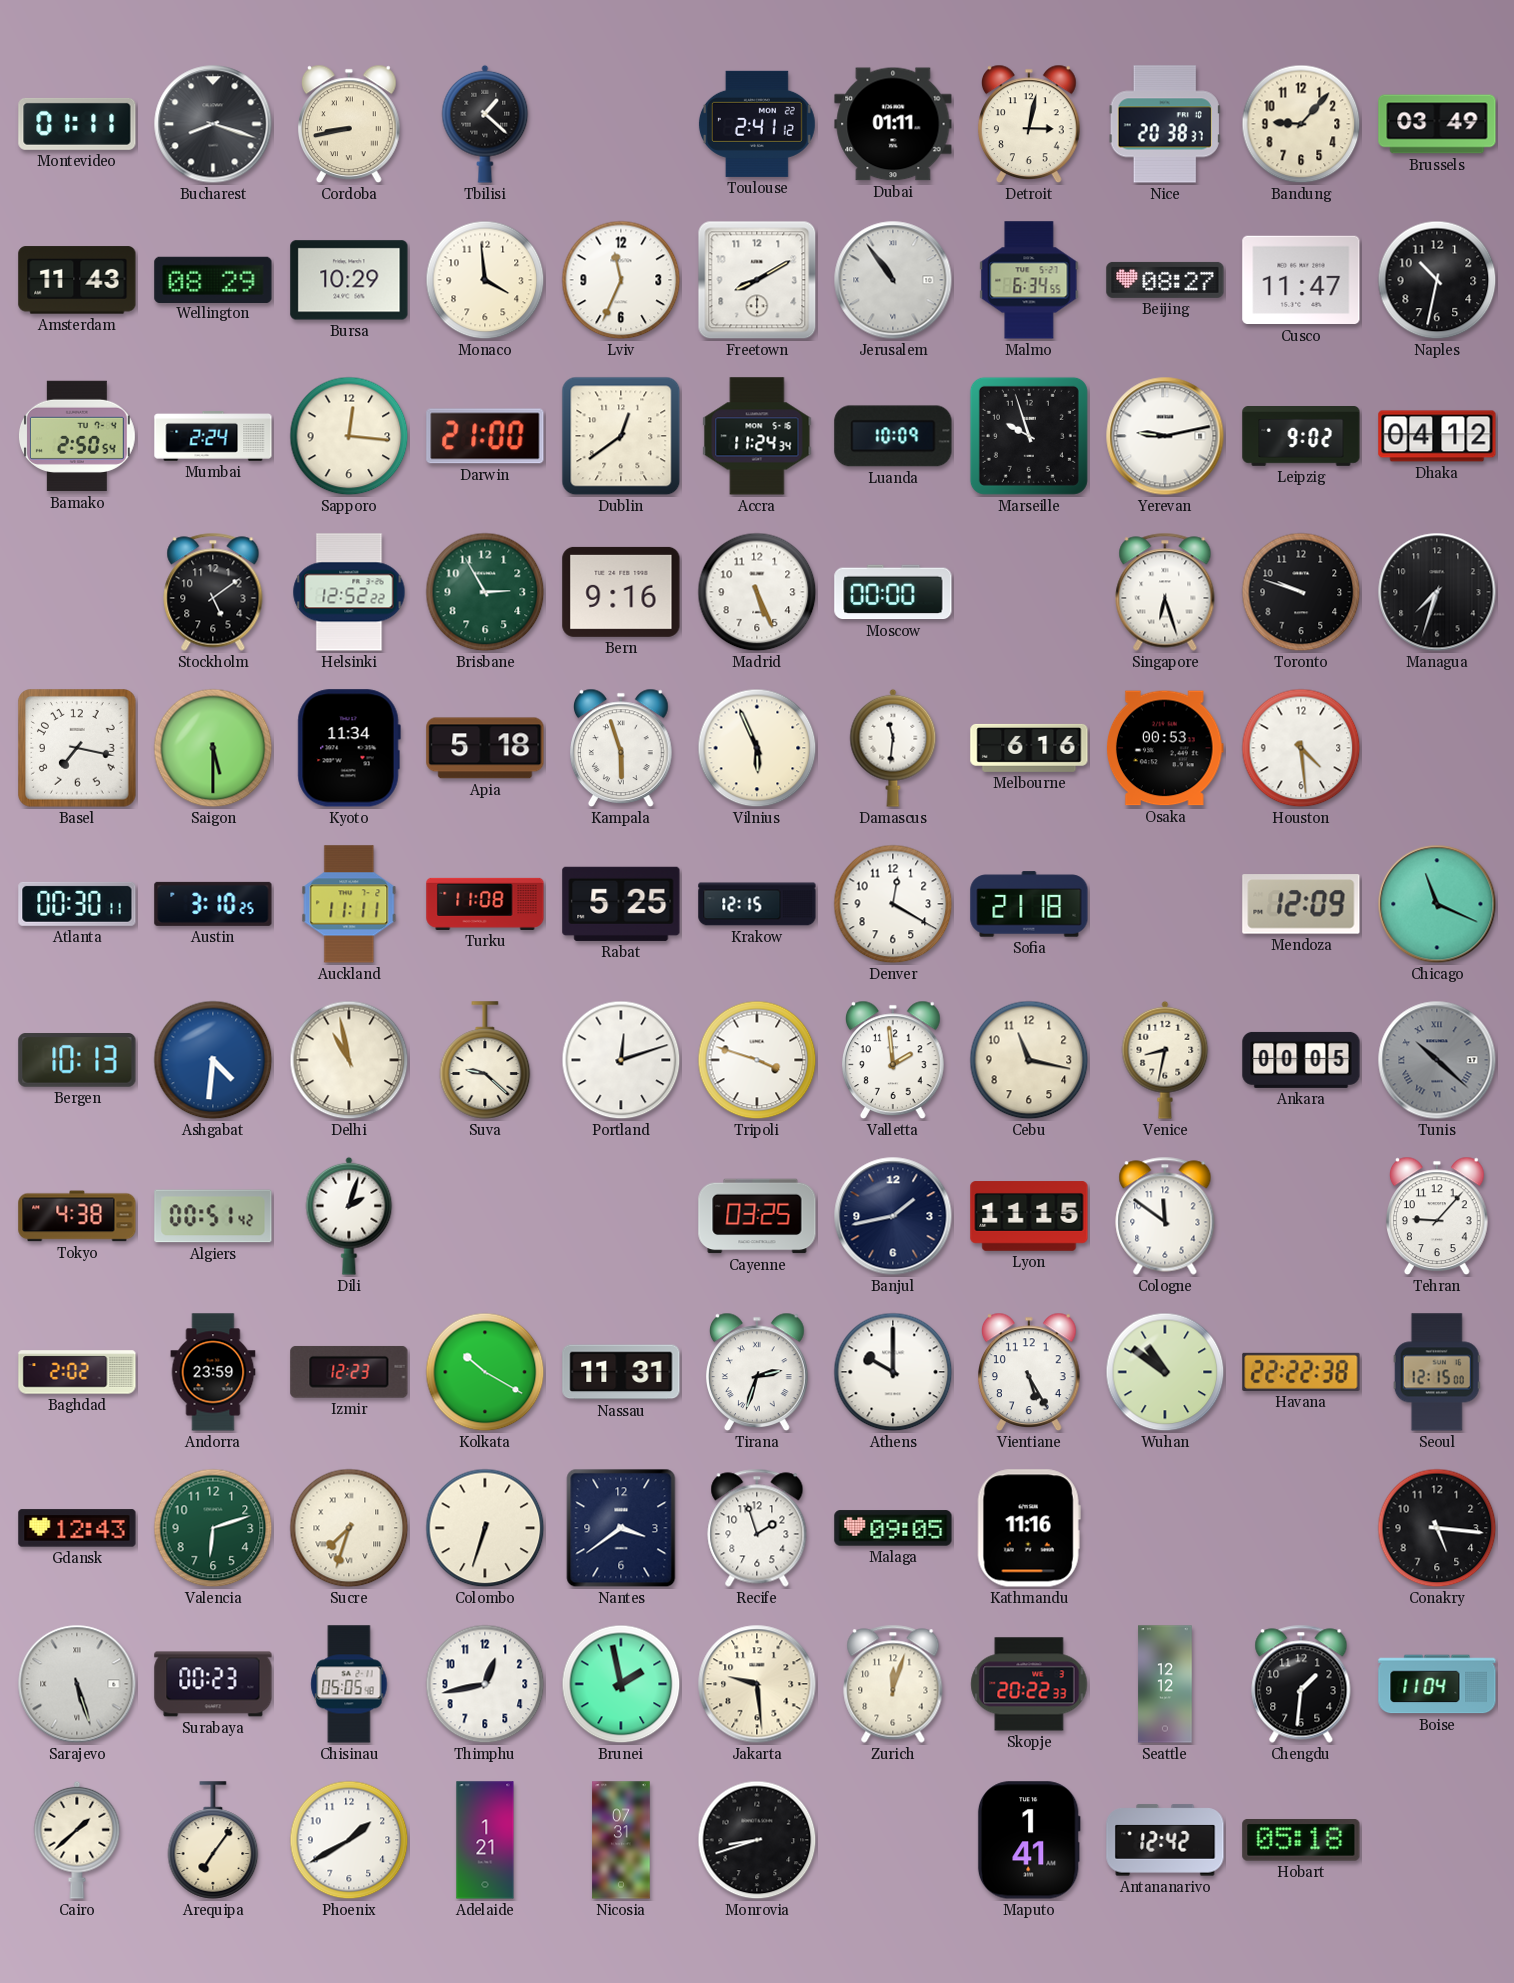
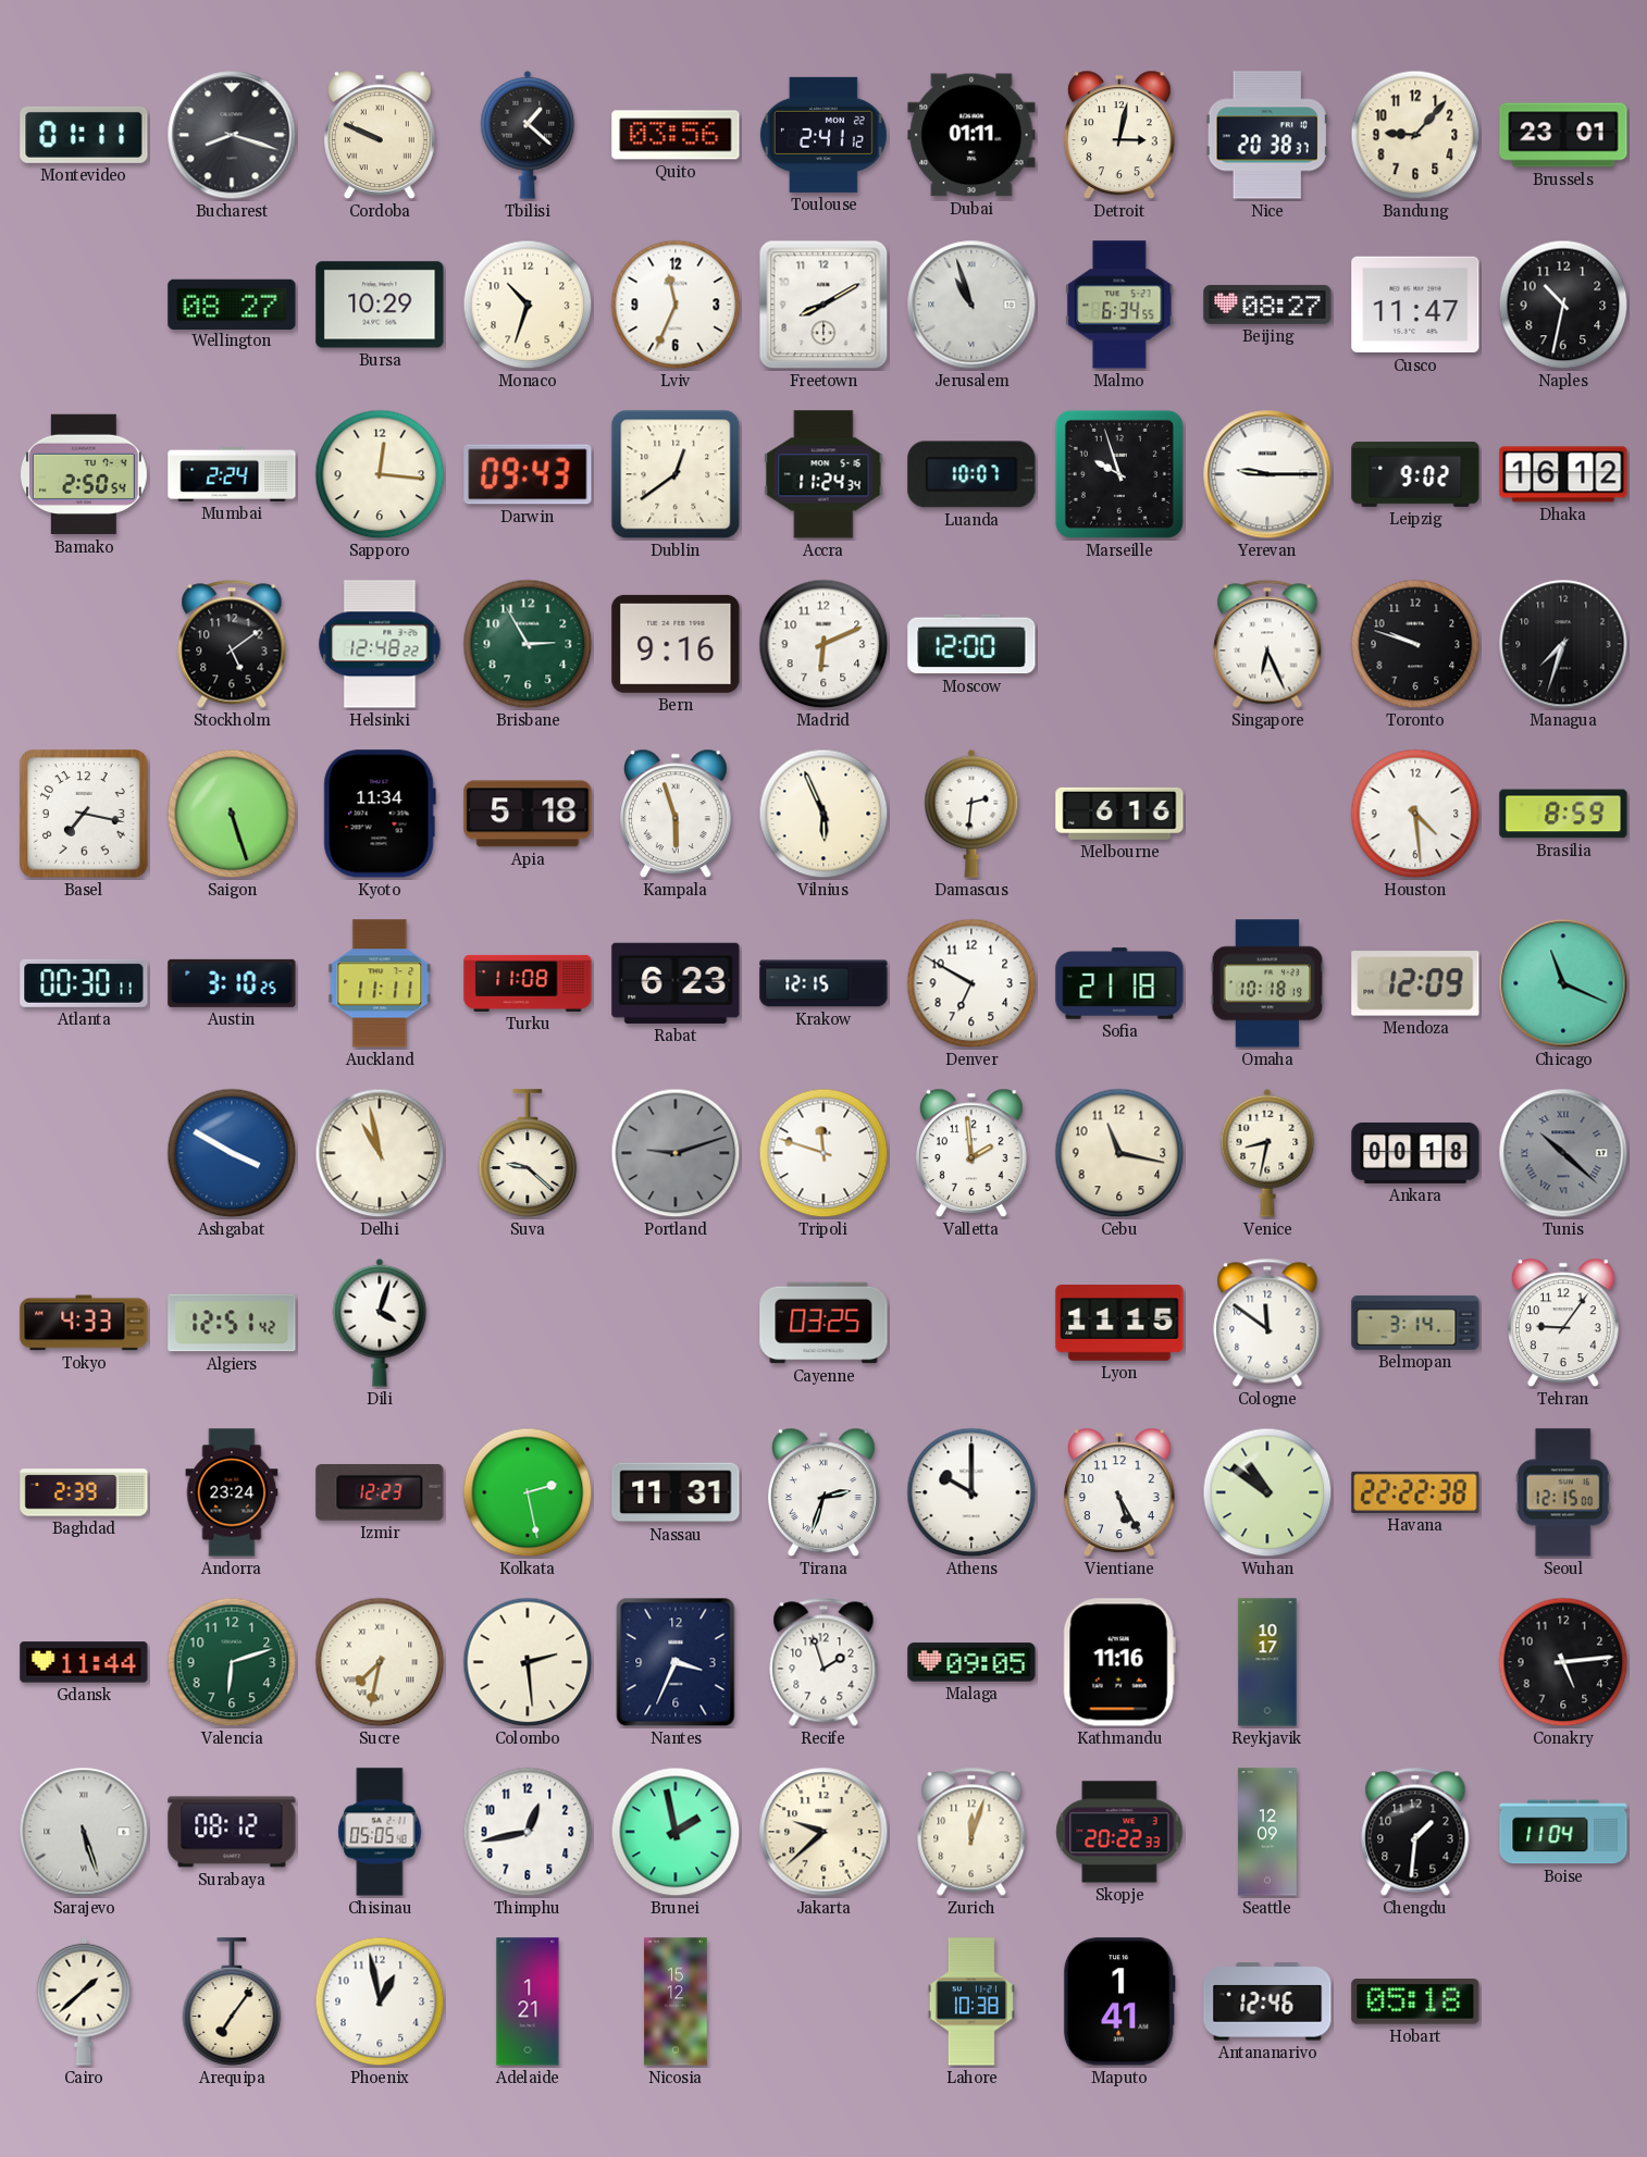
Cordoba: 8:43 -> 9:49 (381, 135)
Quito: none -> 03:56 (676, 135)
Brussels: 03:49 -> 23:01 (1563, 135)
Amsterdam: 11:43 -> none (77, 280)
Wellington: 08:29 -> 08:27 (232, 303)
Monaco: 3:59 -> 10:33 (528, 305)
Jerusalem: 10:54 -> 10:57 (971, 305)
Darwin: 21:00 -> 09:43 (528, 474)
Luanda: 10:09 -> 10:07 (971, 474)
Yerevan: 9:13 -> 9:15 (1267, 474)
Dhaka: 04:12 -> 16:12 (1563, 474)
Helsinki: 12:52 -> 12:48 (380, 644)
Madrid: 5:26 -> 6:11 (823, 644)
Moscow: 00:00 -> 12:00 (971, 644)
Singapore: 6:27 -> 6:26 (1267, 644)
Saigon: 5:30 -> 5:27 (232, 814)
Damascus: 11:31 -> 2:31 (971, 814)
Osaka: 00:53 -> none (1165, 748)
Brasilia: none -> 8:59 (1563, 814)
Rabat: 5:25 -> 6:23 (676, 983)
Denver: 12:20 -> 6:50 (971, 983)
Omaha: none -> 10:18 (1267, 983)
Bergen: 10:13 -> none (77, 1061)
Ashgabat: 4:31 -> 3:50 (232, 1153)
Portland: 12:12 -> 9:12 (676, 1153)
Portland dial: white -> grey (676, 1153)
Tripoli: 3:48 -> 11:48 (823, 1153)
Ankara: 00:05 -> 00:18 (1415, 1153)
Tokyo: 4:38 -> 4:33 (84, 1323)
Algiers: 00:51 -> 12:51 (232, 1323)
Dili: 2:03 -> 4:03 (380, 1323)
Banjul: 1:43 -> none (893, 1216)
Belmopan: none -> 3:14 (1415, 1323)
Tehran: 9:07 -> 9:06 (1564, 1323)
Baghdad: 2:02 -> 2:39 (84, 1492)
Andorra: 23:59 -> 23:24 (232, 1492)
Kolkata: 10:20 -> 2:28 (528, 1492)
Gdansk: 12:43 -> 11:44 (84, 1662)
Sucre: 7:33 -> 7:32 (380, 1662)
Colombo: 6:33 -> 2:29 (528, 1662)
Nantes: 3:39 -> 3:34 (676, 1662)
Reykjavik: none -> 10:17 (1267, 1662)
Conakry: 5:16 -> 5:14 (1563, 1662)
Surabaya: 00:23 -> 08:12 (232, 1832)
Jakarta: 9:29 -> 9:38 (823, 1832)
Seattle: 12:12 -> 12:09 (1267, 1832)
Phoenix: 1:40 -> 12:58 (380, 2001)
Nicosia: 07:31 -> 15:12 (676, 2001)
Monrovia: 8:42 -> none (757, 1840)
Lahore: none -> 10:38 (971, 2001)
Antananarivo: 12:42 -> 12:46 (1267, 2001)
